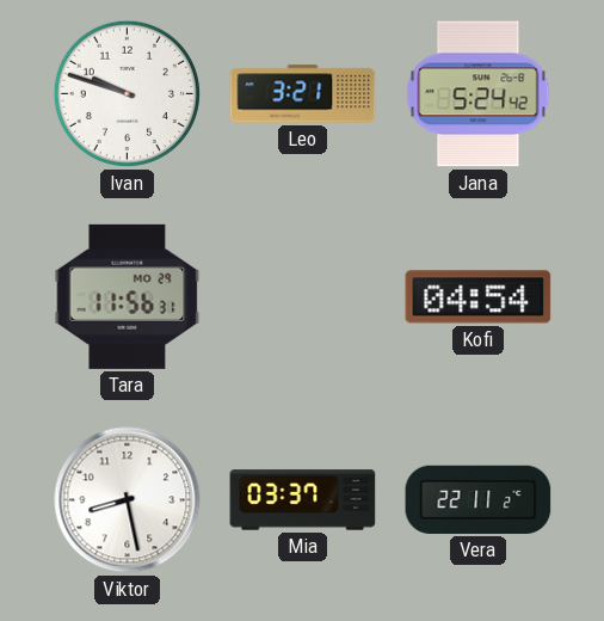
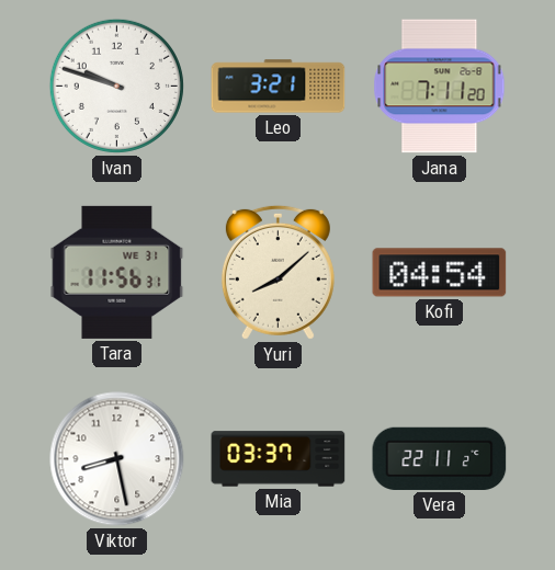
Jana: 5:24 -> 7:11 (440, 87)
Tara date: MO 29 -> WE 31 (117, 272)
Yuri: none -> 8:08 (277, 272)
